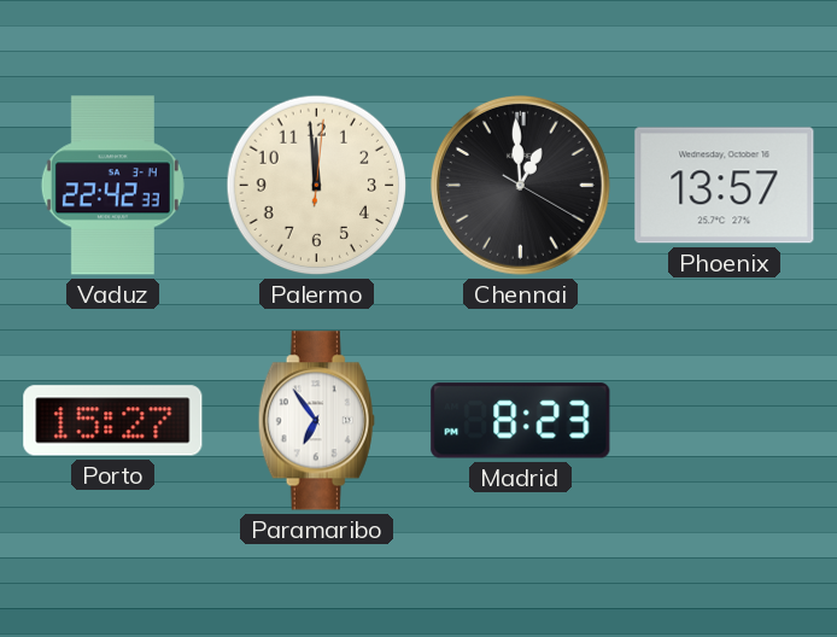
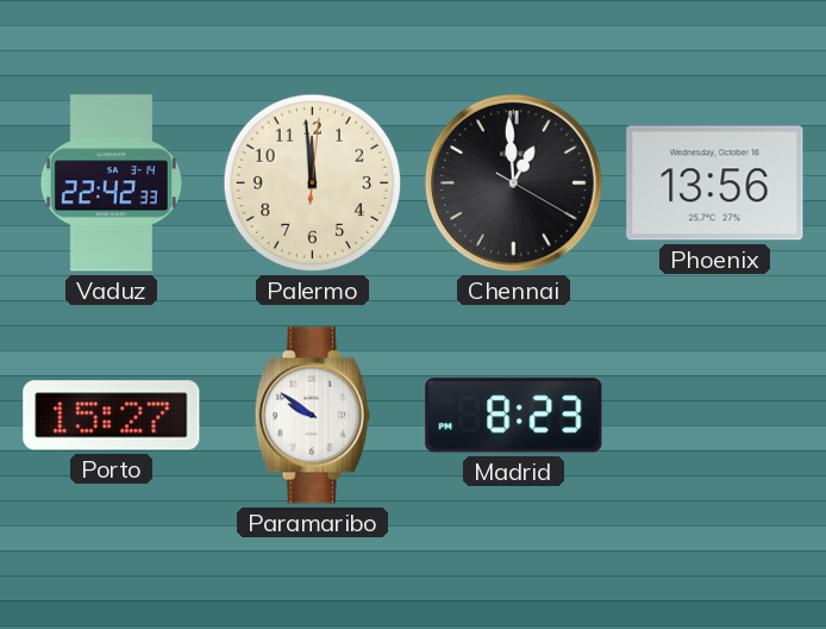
Phoenix: 13:57 -> 13:56 (715, 183)
Paramaribo: 6:54 -> 9:51 (312, 416)
